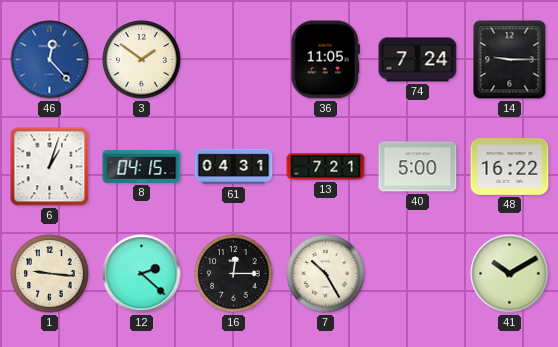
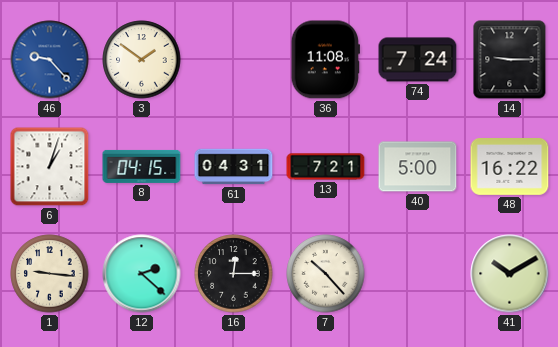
46: 12:23 -> 9:23 (50, 60)
36: 11:05 -> 11:08 (325, 60)
7: 10:25 -> 10:23 (326, 274)
